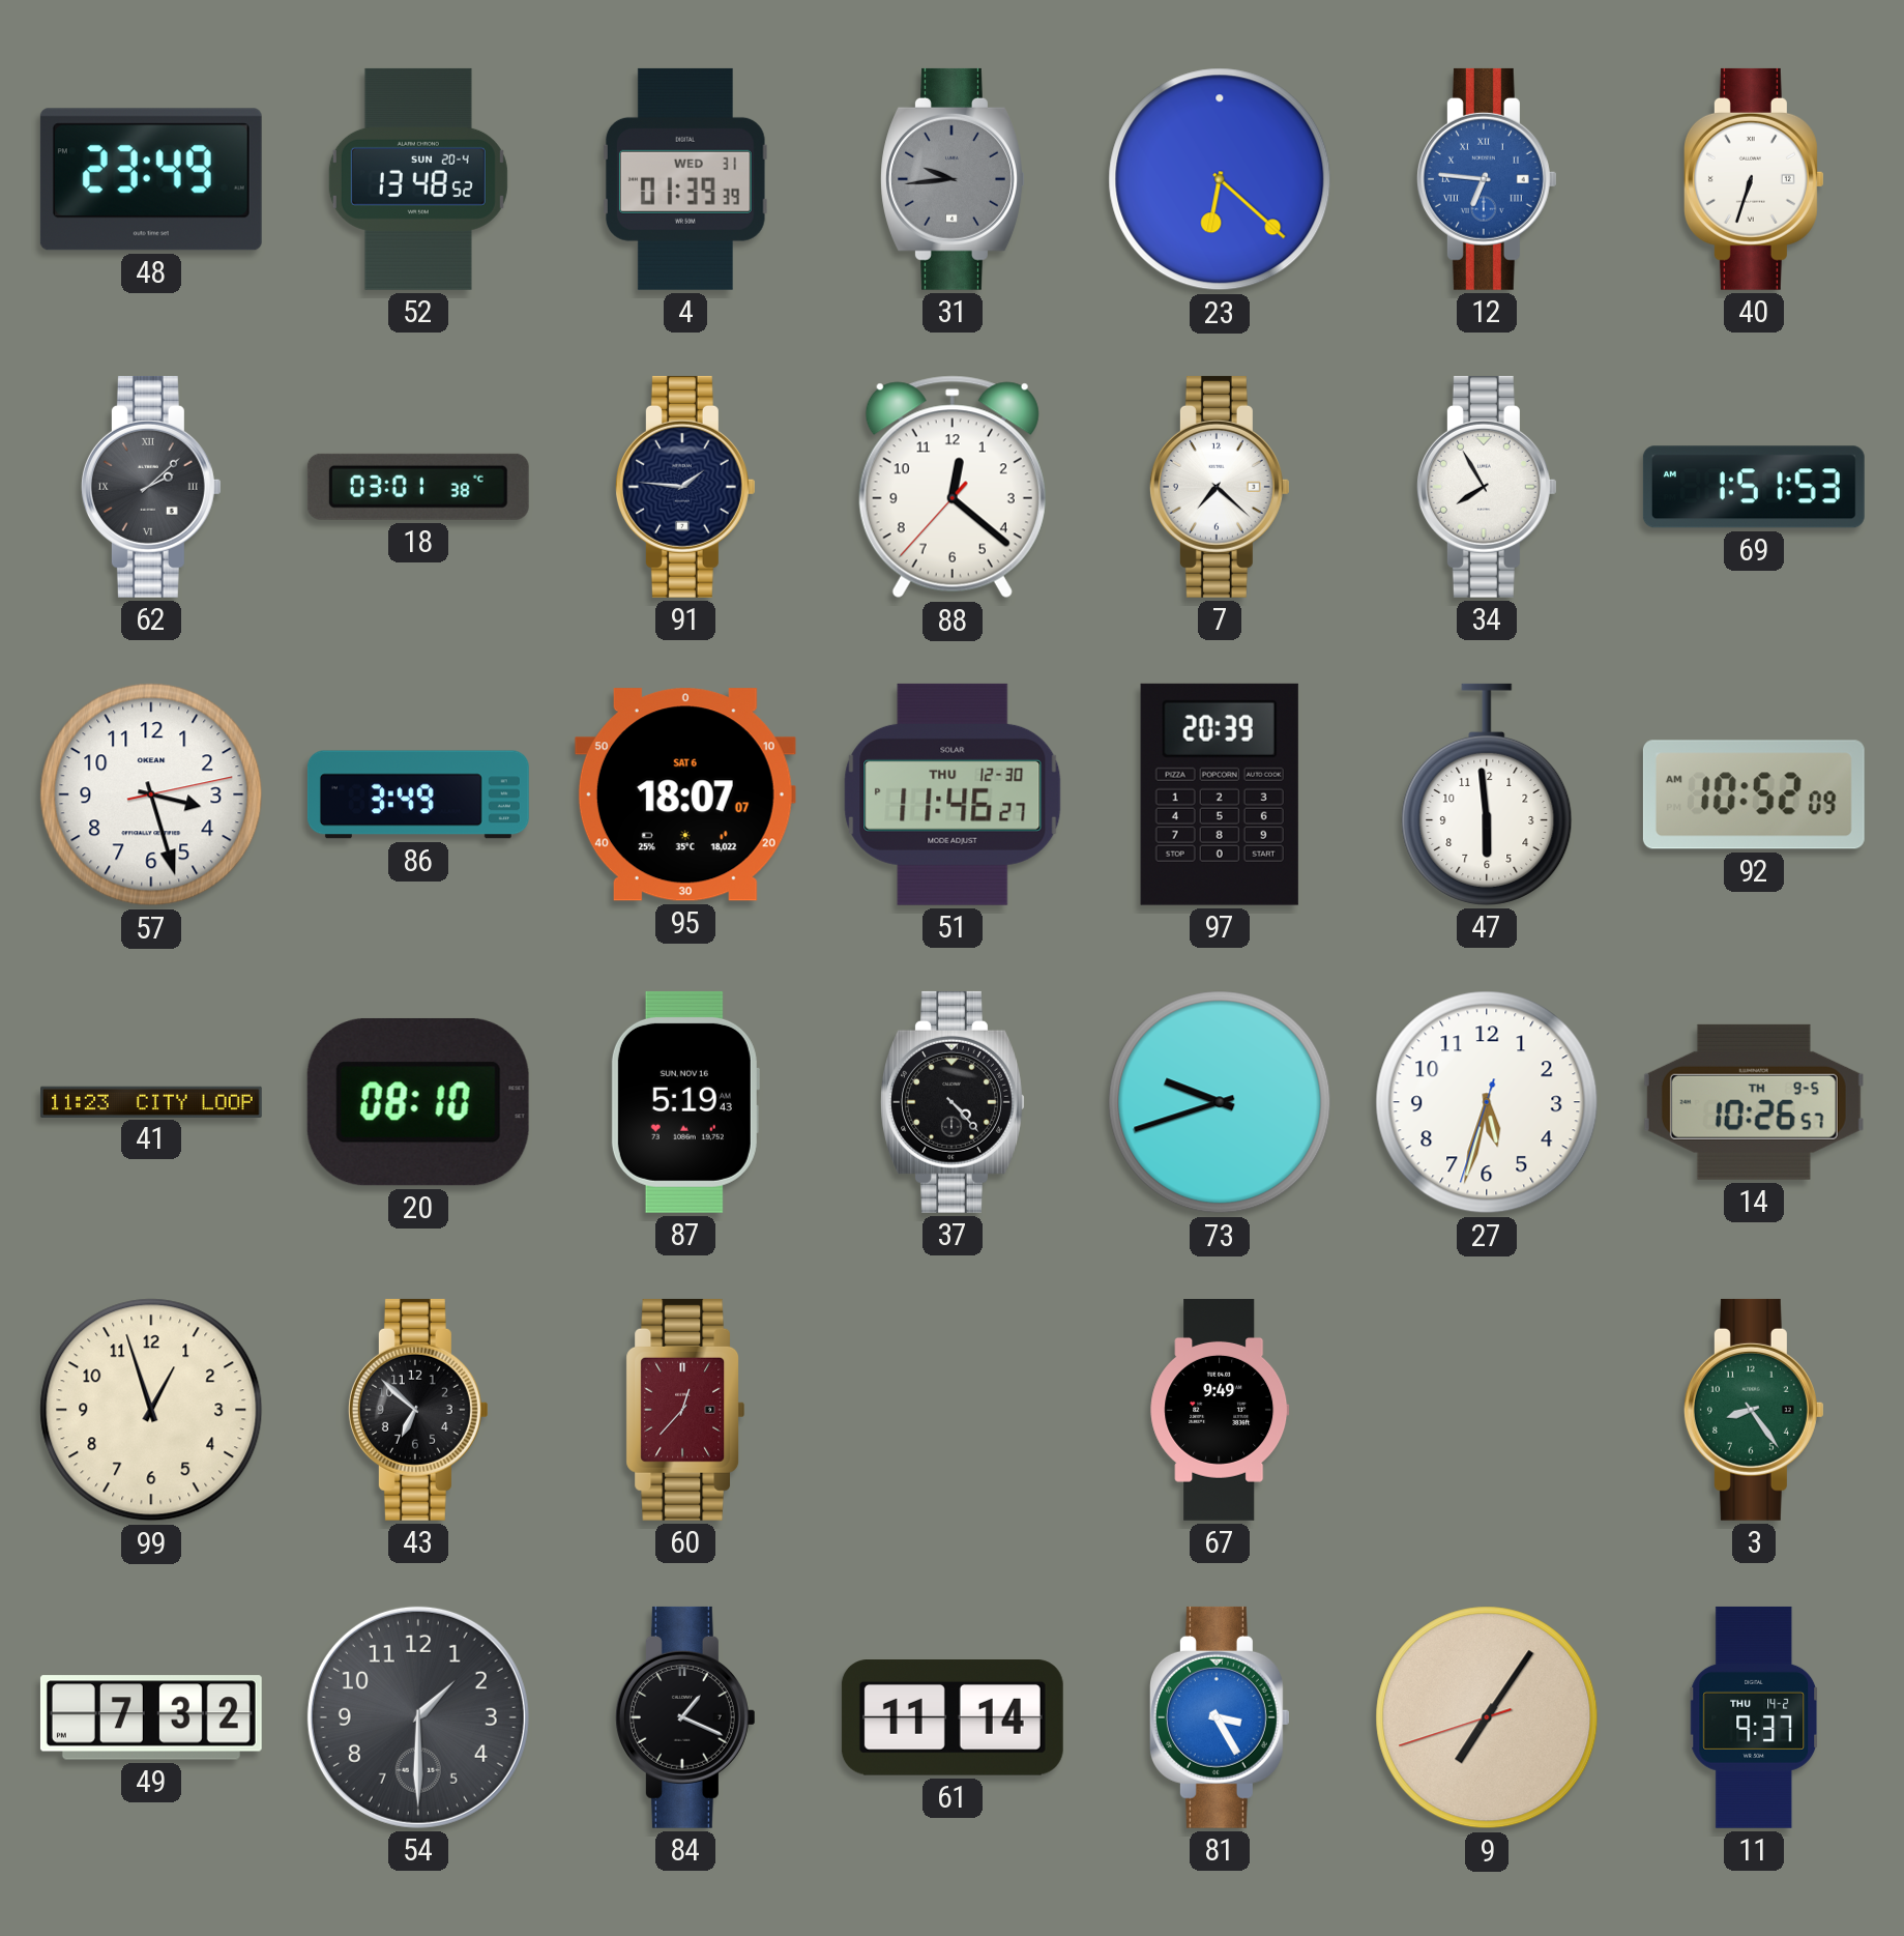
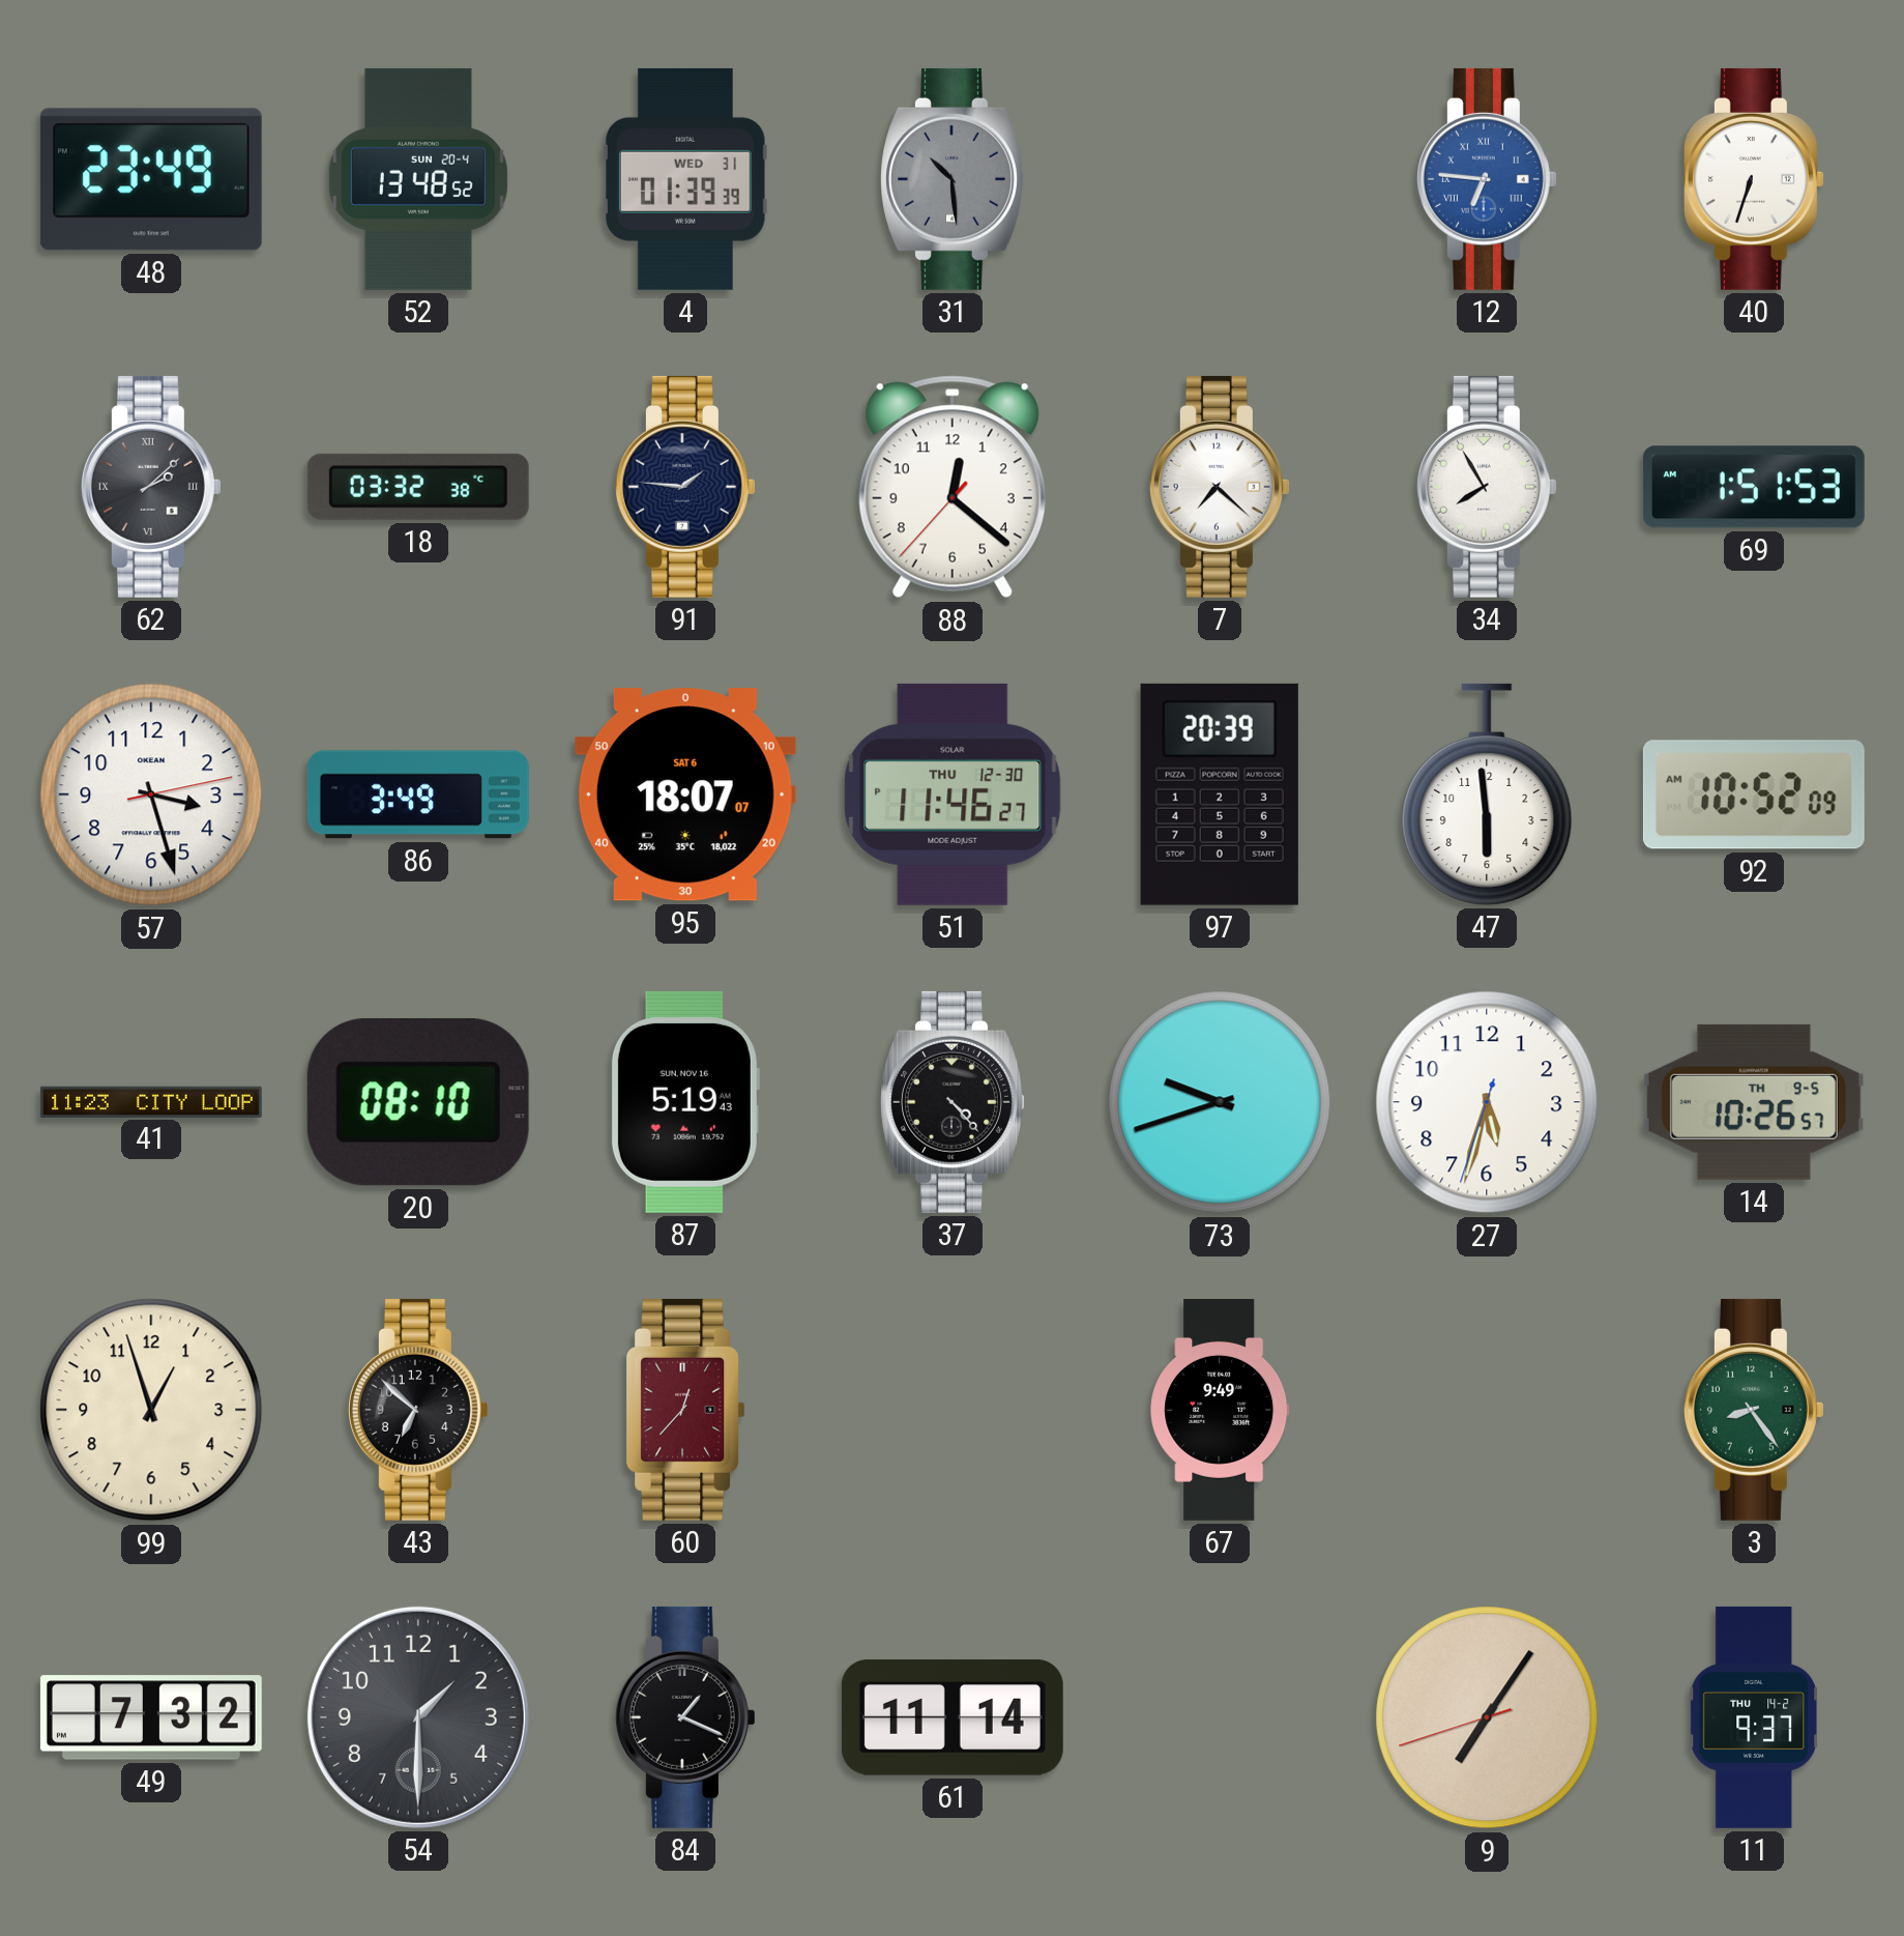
31: 9:44 -> 10:29 (953, 179)
23: 6:22 -> none (1220, 179)
18: 03:01 -> 03:32 (418, 487)
81: 3:25 -> none (1220, 1717)
